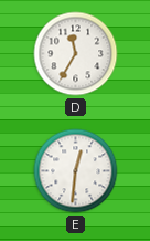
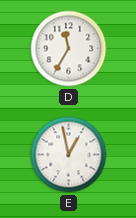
E: 12:31 -> 12:58 (69, 155)
